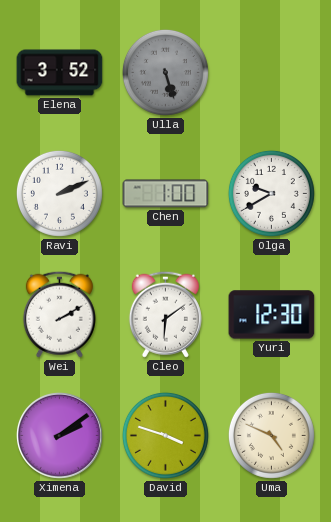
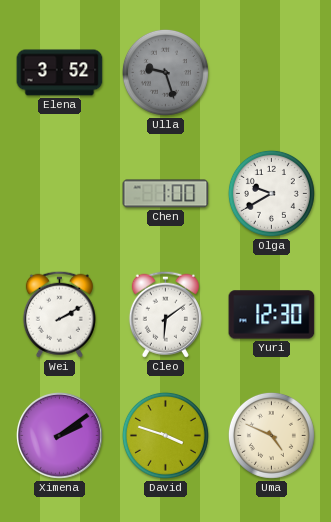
Ulla: 5:27 -> 9:27 (165, 72)
Ravi: 2:11 -> none (59, 193)
